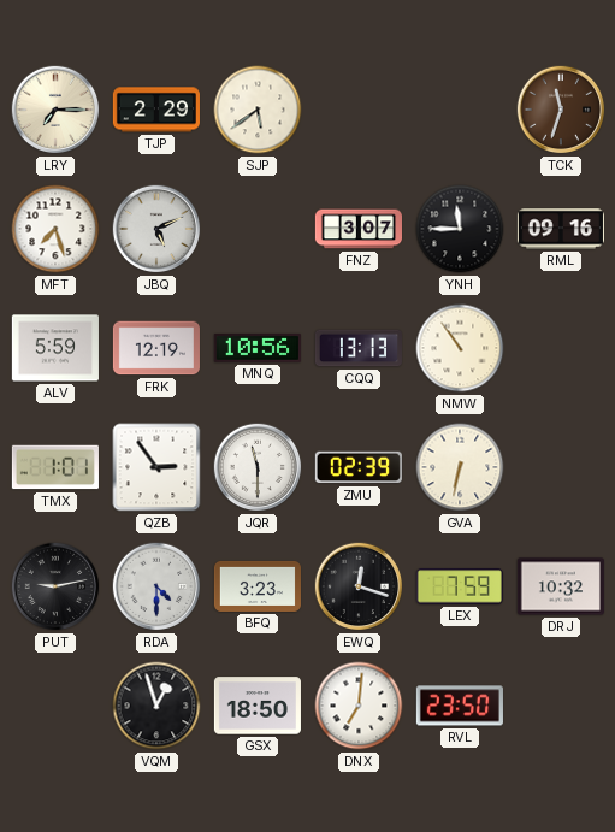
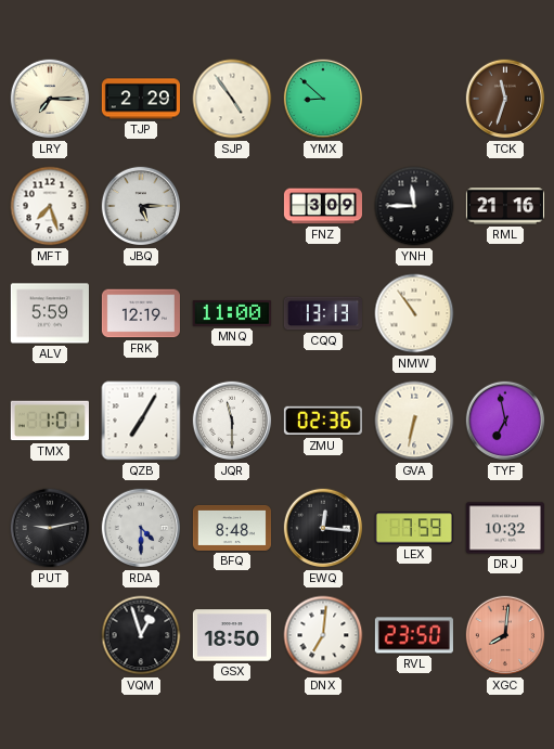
SJP: 5:39 -> 4:54 (232, 99)
YMX: none -> 8:52 (323, 99)
JBQ: 5:11 -> 5:15 (141, 206)
FNZ: 3:07 -> 3:09 (322, 206)
RML: 09:16 -> 21:16 (505, 206)
MNQ: 10:56 -> 11:00 (232, 313)
QZB: 2:54 -> 7:05 (141, 421)
ZMU: 02:39 -> 02:36 (323, 421)
TYF: none -> 6:58 (505, 421)
BFQ: 3:23 -> 8:48 (231, 528)
EWQ: 12:18 -> 12:16 (323, 528)
XGC: none -> 8:01 (505, 635)
